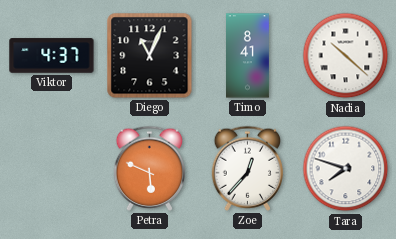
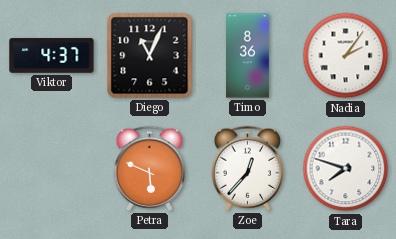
Timo: 8:41 -> 8:36 (248, 56)
Nadia: 10:22 -> 2:06 (346, 56)
